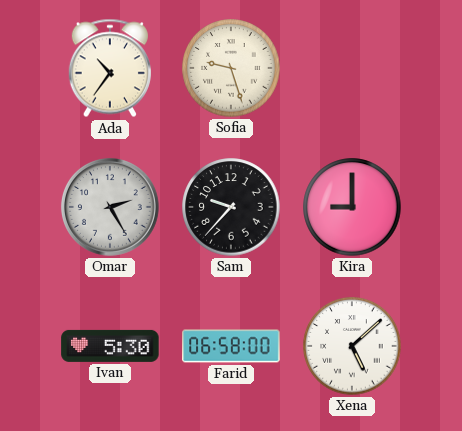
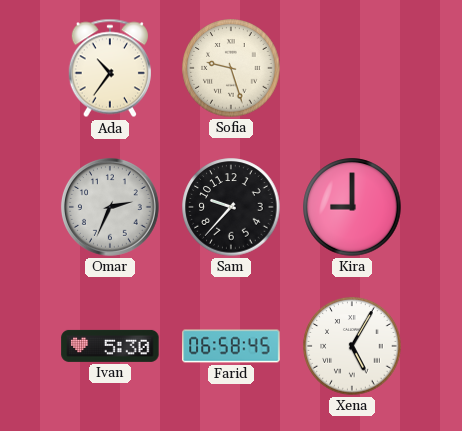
Omar: 2:25 -> 2:34 (110, 207)
Farid: 06:58:00 -> 06:58:45 (231, 346)
Xena: 5:08 -> 5:05 (352, 346)
